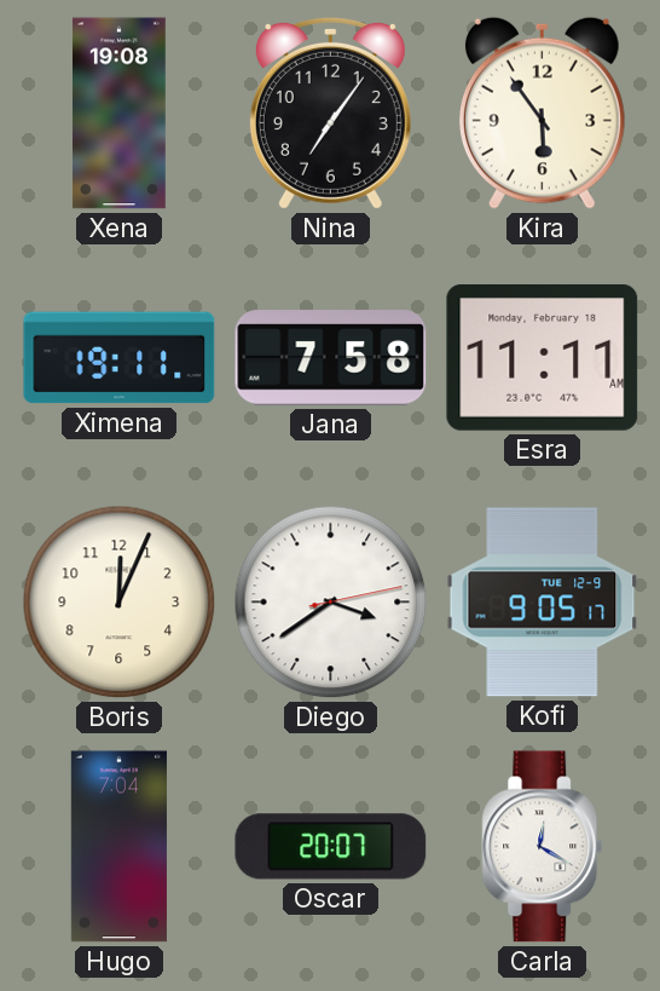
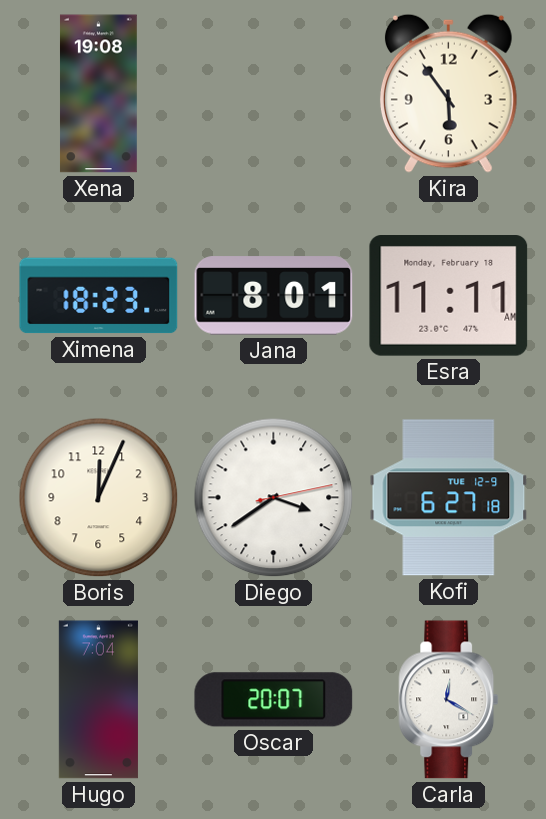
Nina: 7:06 -> none (330, 113)
Ximena: 19:11 -> 18:23 (99, 296)
Jana: 7:58 -> 8:01 (274, 296)
Kofi: 9:05 -> 6:27 (449, 498)
